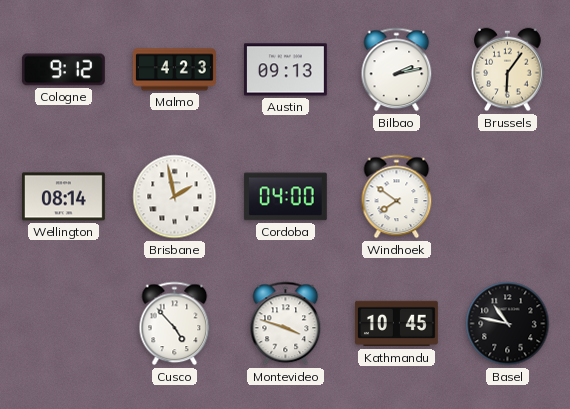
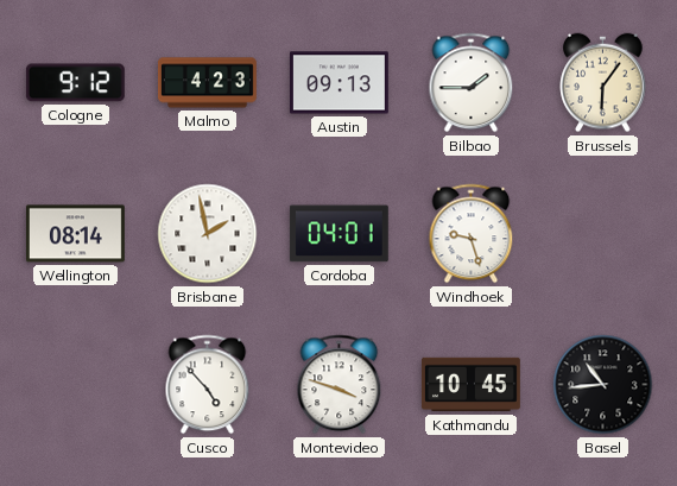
Bilbao: 2:13 -> 1:45 (472, 83)
Cordoba: 04:00 -> 04:01 (338, 234)
Windhoek: 7:51 -> 9:27 (472, 234)
Basel: 10:47 -> 10:44 (603, 385)
